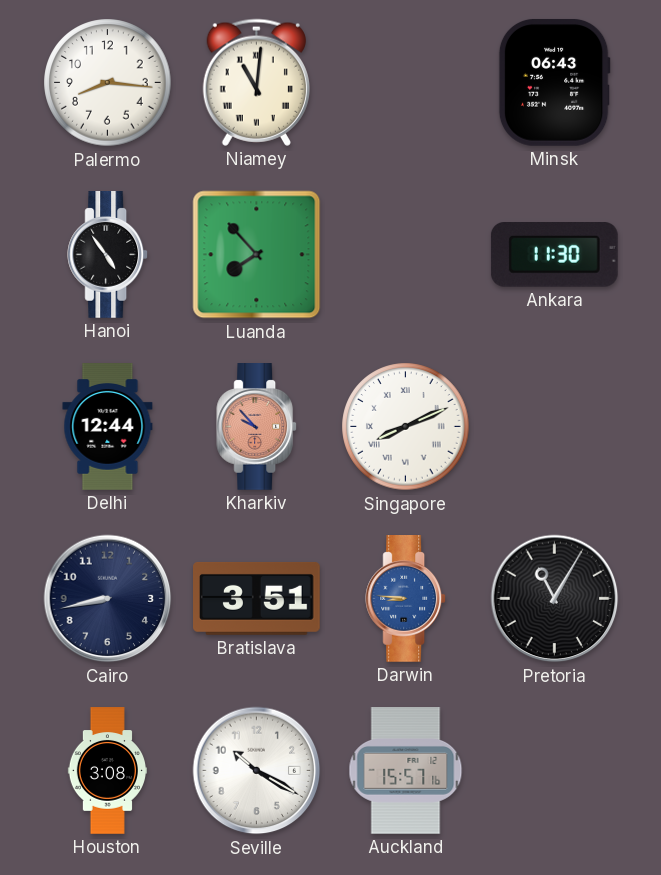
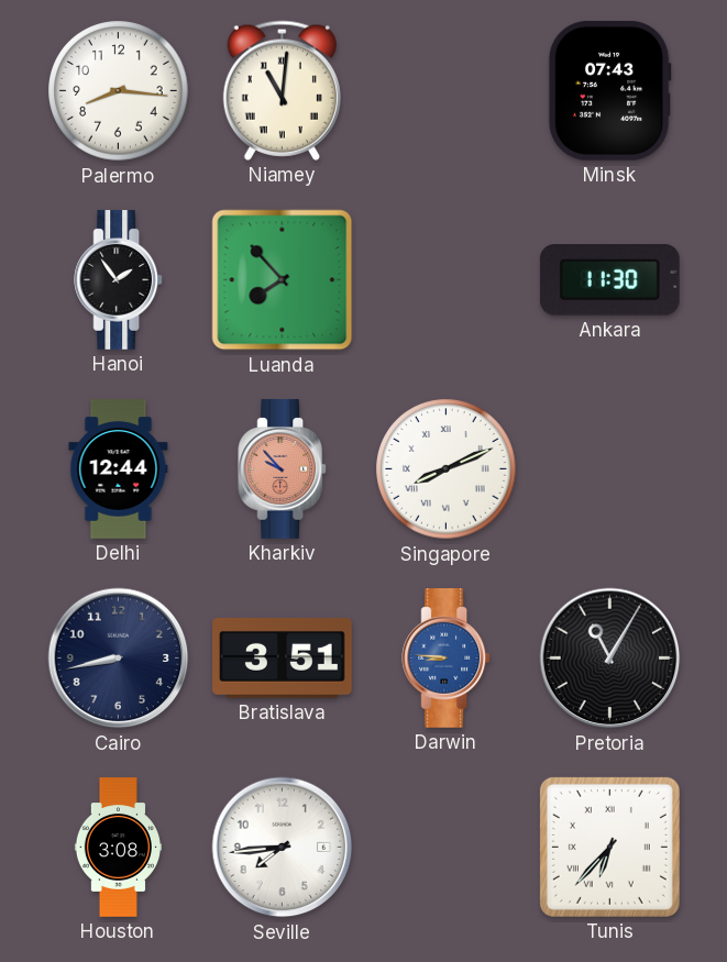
Minsk: 06:43 -> 07:43 (609, 90)
Hanoi: 4:54 -> 1:54 (119, 280)
Seville: 10:20 -> 7:44 (283, 848)
Auckland: 15:57 -> none (406, 771)
Tunis: none -> 6:37 (609, 847)
